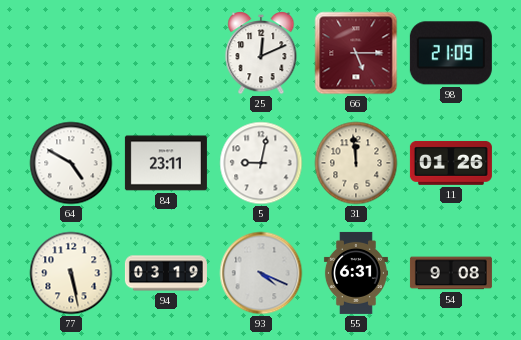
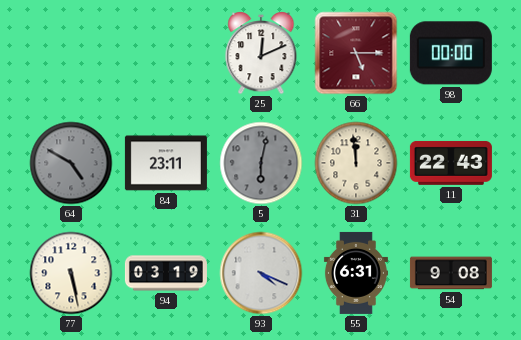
98: 21:09 -> 00:00 (451, 53)
64 dial: white -> grey (71, 163)
5: 9:02 -> 6:02 (261, 163)
5 dial: white -> grey (261, 163)
11: 01:26 -> 22:43 (451, 163)
